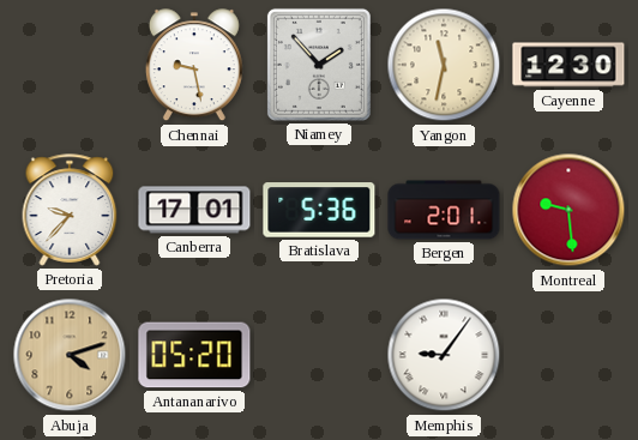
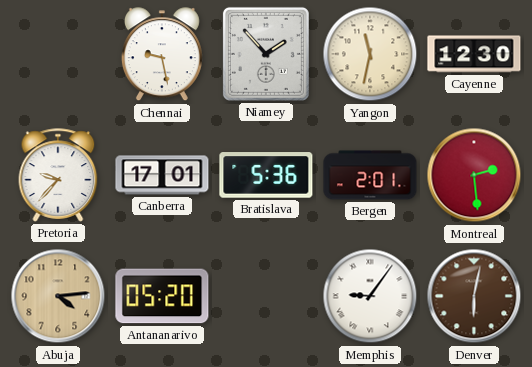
Montreal: 9:29 -> 2:29 (474, 175)
Abuja: 4:12 -> 4:14 (58, 296)
Denver: none -> 6:02 (474, 296)
